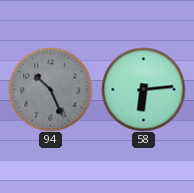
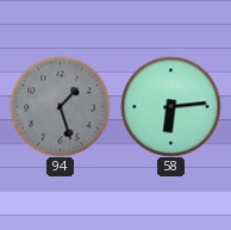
94: 10:26 -> 1:27 (60, 106)
